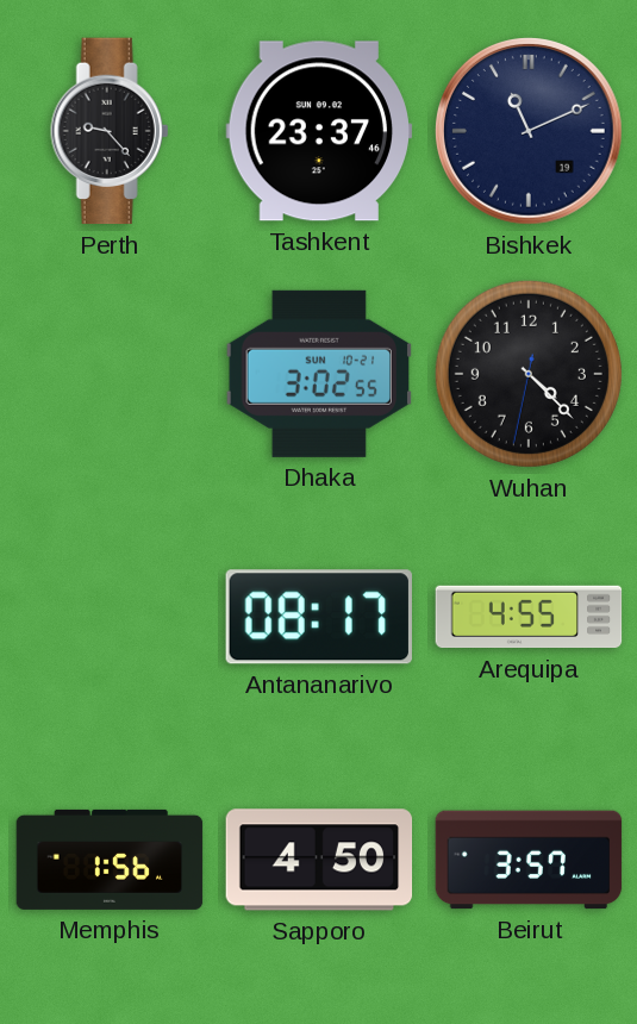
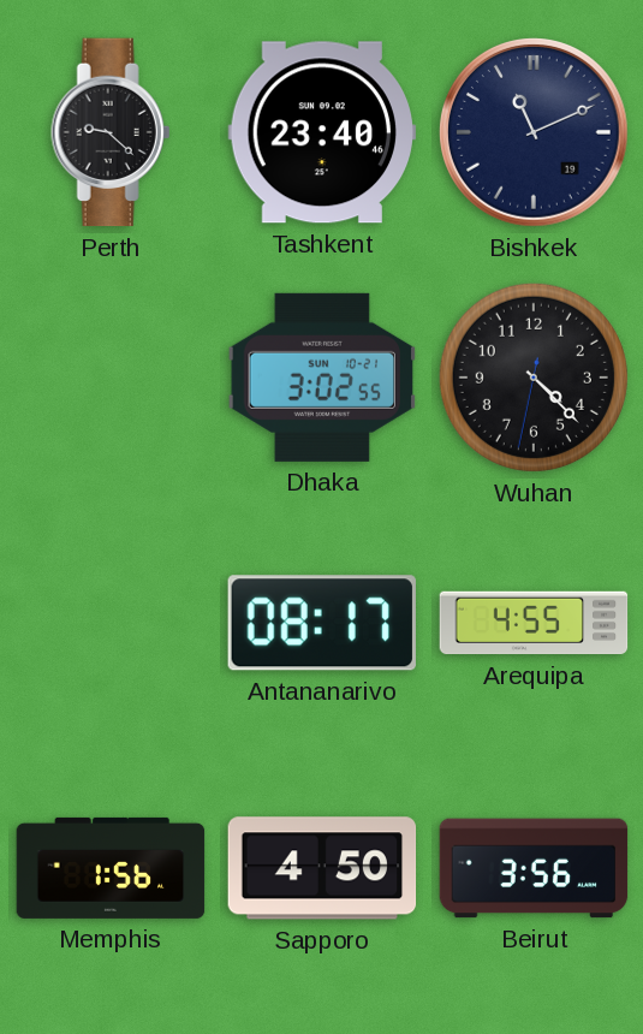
Perth: 9:23 -> 9:22 (111, 132)
Tashkent: 23:37 -> 23:40 (322, 132)
Beirut: 3:57 -> 3:56 (534, 868)
